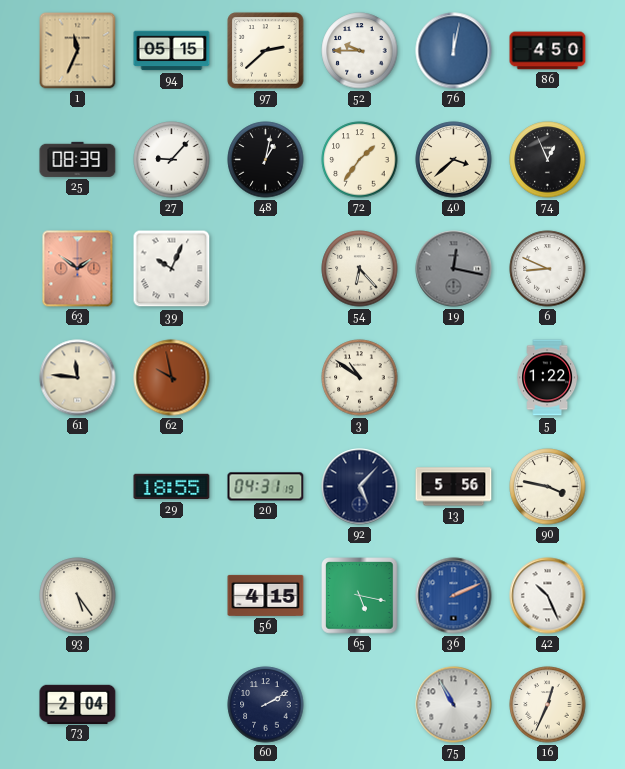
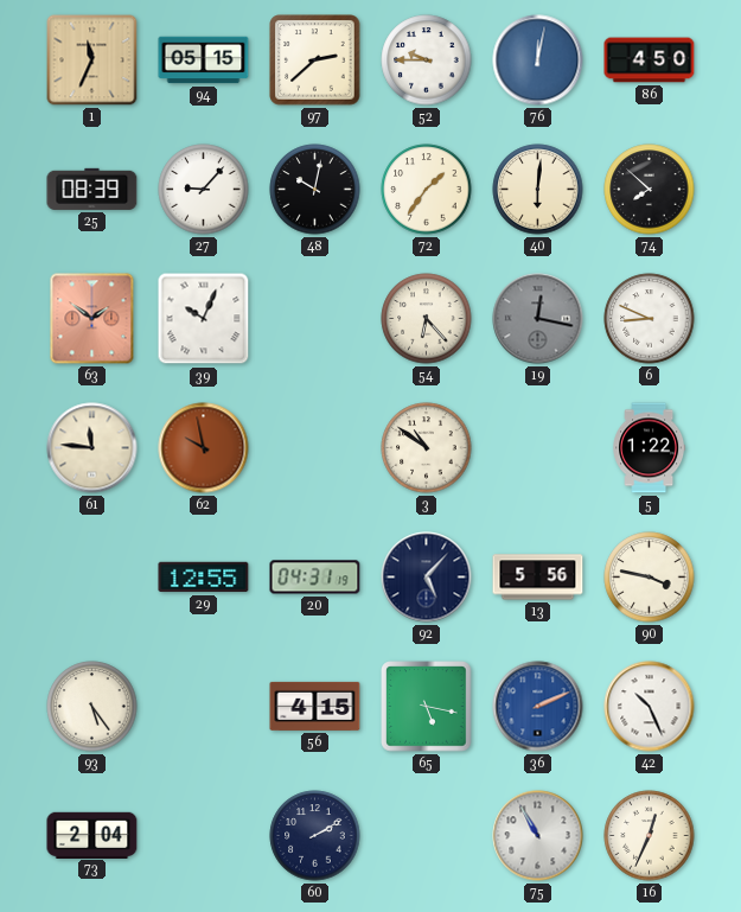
48: 1:02 -> 10:02 (315, 190)
40: 3:38 -> 6:01 (538, 190)
74: 12:56 -> 7:52 (650, 190)
29: 18:55 -> 12:55 (204, 578)
